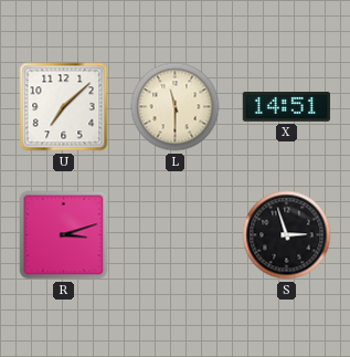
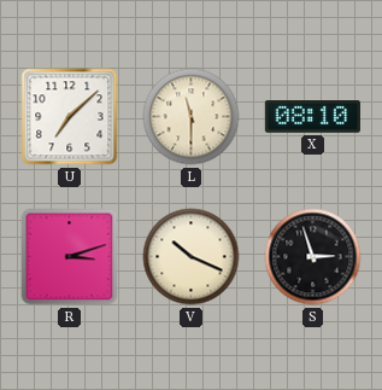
X: 14:51 -> 08:10 (312, 117)
V: none -> 10:19 (192, 257)
